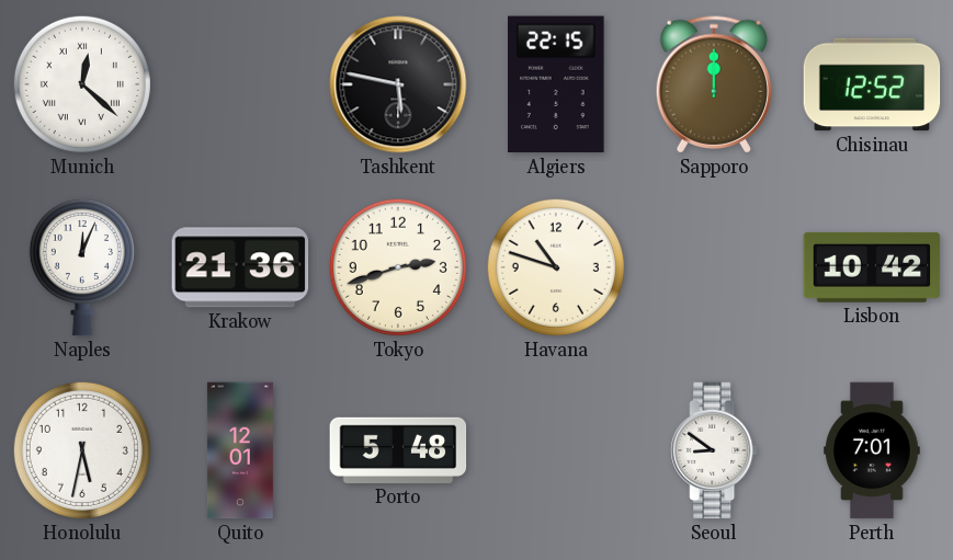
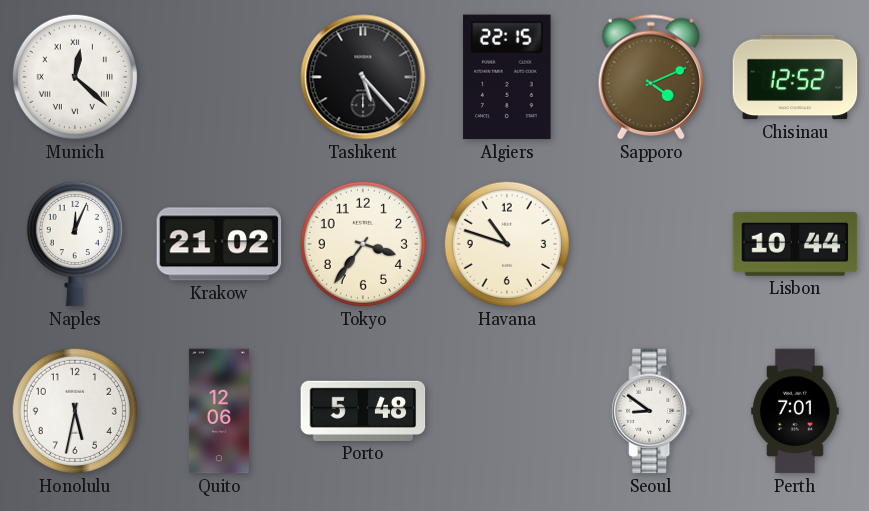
Tashkent: 5:47 -> 5:23 (363, 77)
Sapporo: 12:00 -> 4:11 (650, 77)
Krakow: 21:36 -> 21:02 (219, 244)
Tokyo: 2:42 -> 3:36 (363, 244)
Lisbon: 10:42 -> 10:44 (795, 244)
Quito: 12:01 -> 12:06 (219, 411)
